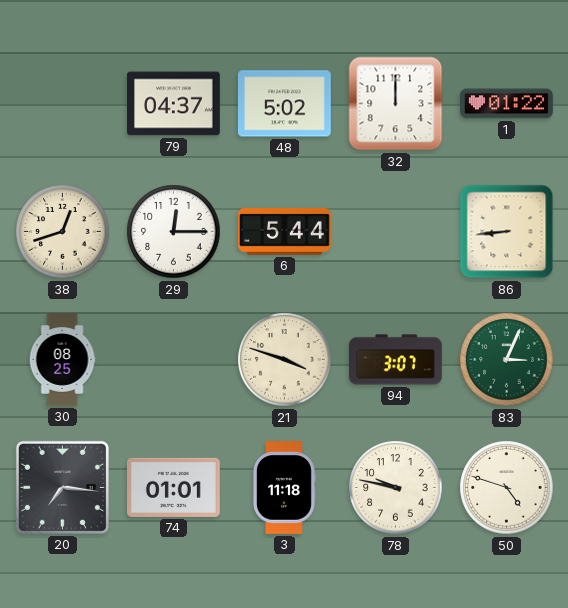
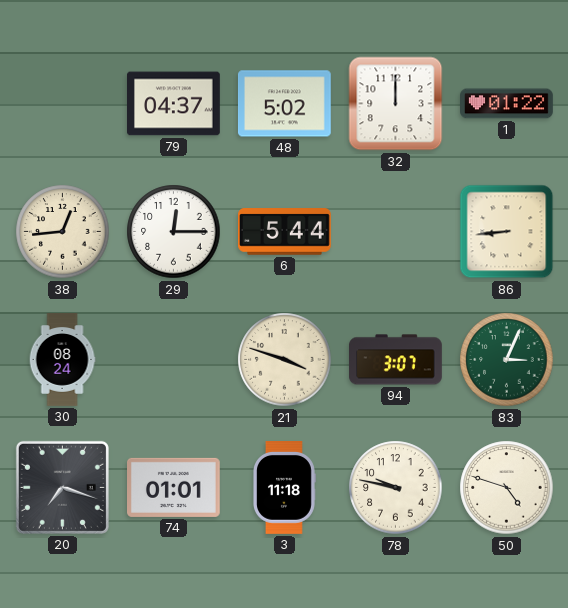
38: 12:42 -> 12:44 (63, 232)
30: 08:25 -> 08:24 (62, 360)
20: 7:16 -> 7:18 (62, 487)
